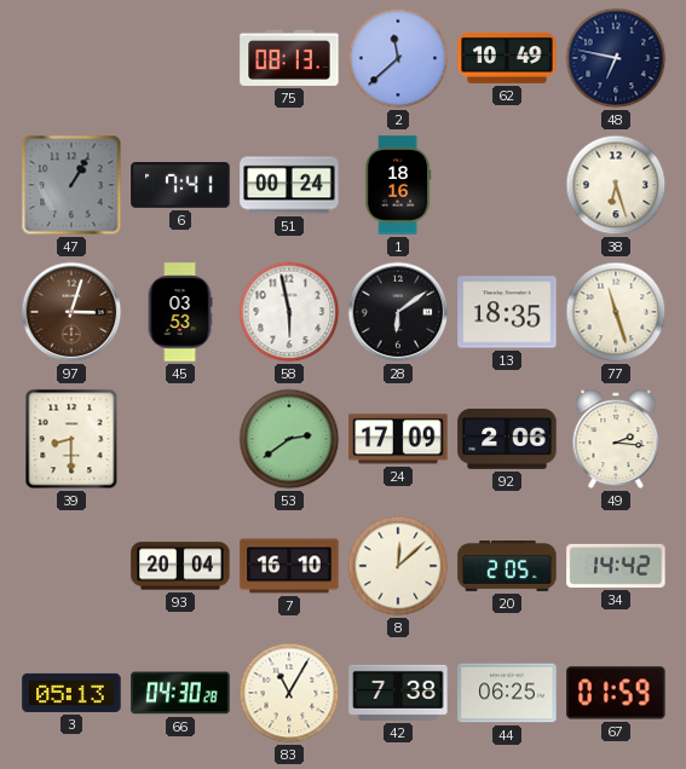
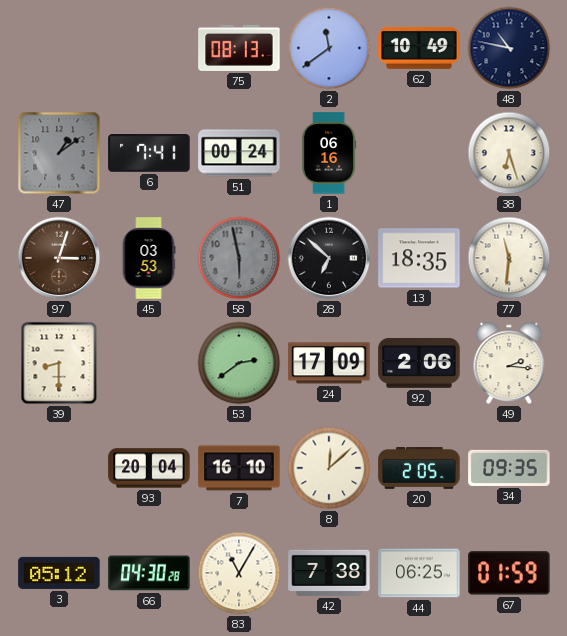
2: 11:38 -> 11:39 (329, 48)
48: 6:47 -> 10:47 (509, 48)
47: 1:05 -> 1:09 (59, 153)
1: 18:16 -> 06:16 (329, 153)
58 dial: white -> grey (239, 258)
28: 6:09 -> 6:52 (329, 258)
77: 11:27 -> 11:31 (509, 258)
34: 14:42 -> 09:35 (509, 468)
3: 05:13 -> 05:12 (59, 573)
